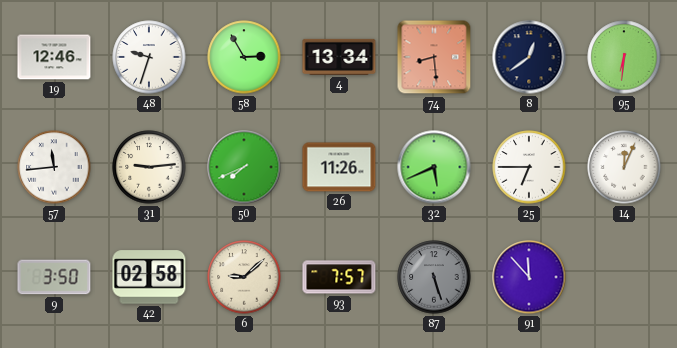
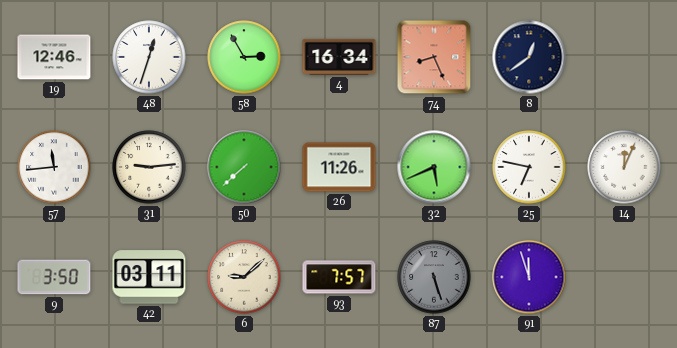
48: 9:33 -> 12:33 (149, 57)
4: 13:34 -> 16:34 (339, 57)
74: 8:29 -> 8:26 (434, 57)
95: 6:31 -> none (624, 57)
50: 7:41 -> 7:38 (244, 167)
25: 6:45 -> 6:47 (529, 167)
42: 02:58 -> 03:11 (149, 277)
91: 11:53 -> 11:57 (529, 277)
